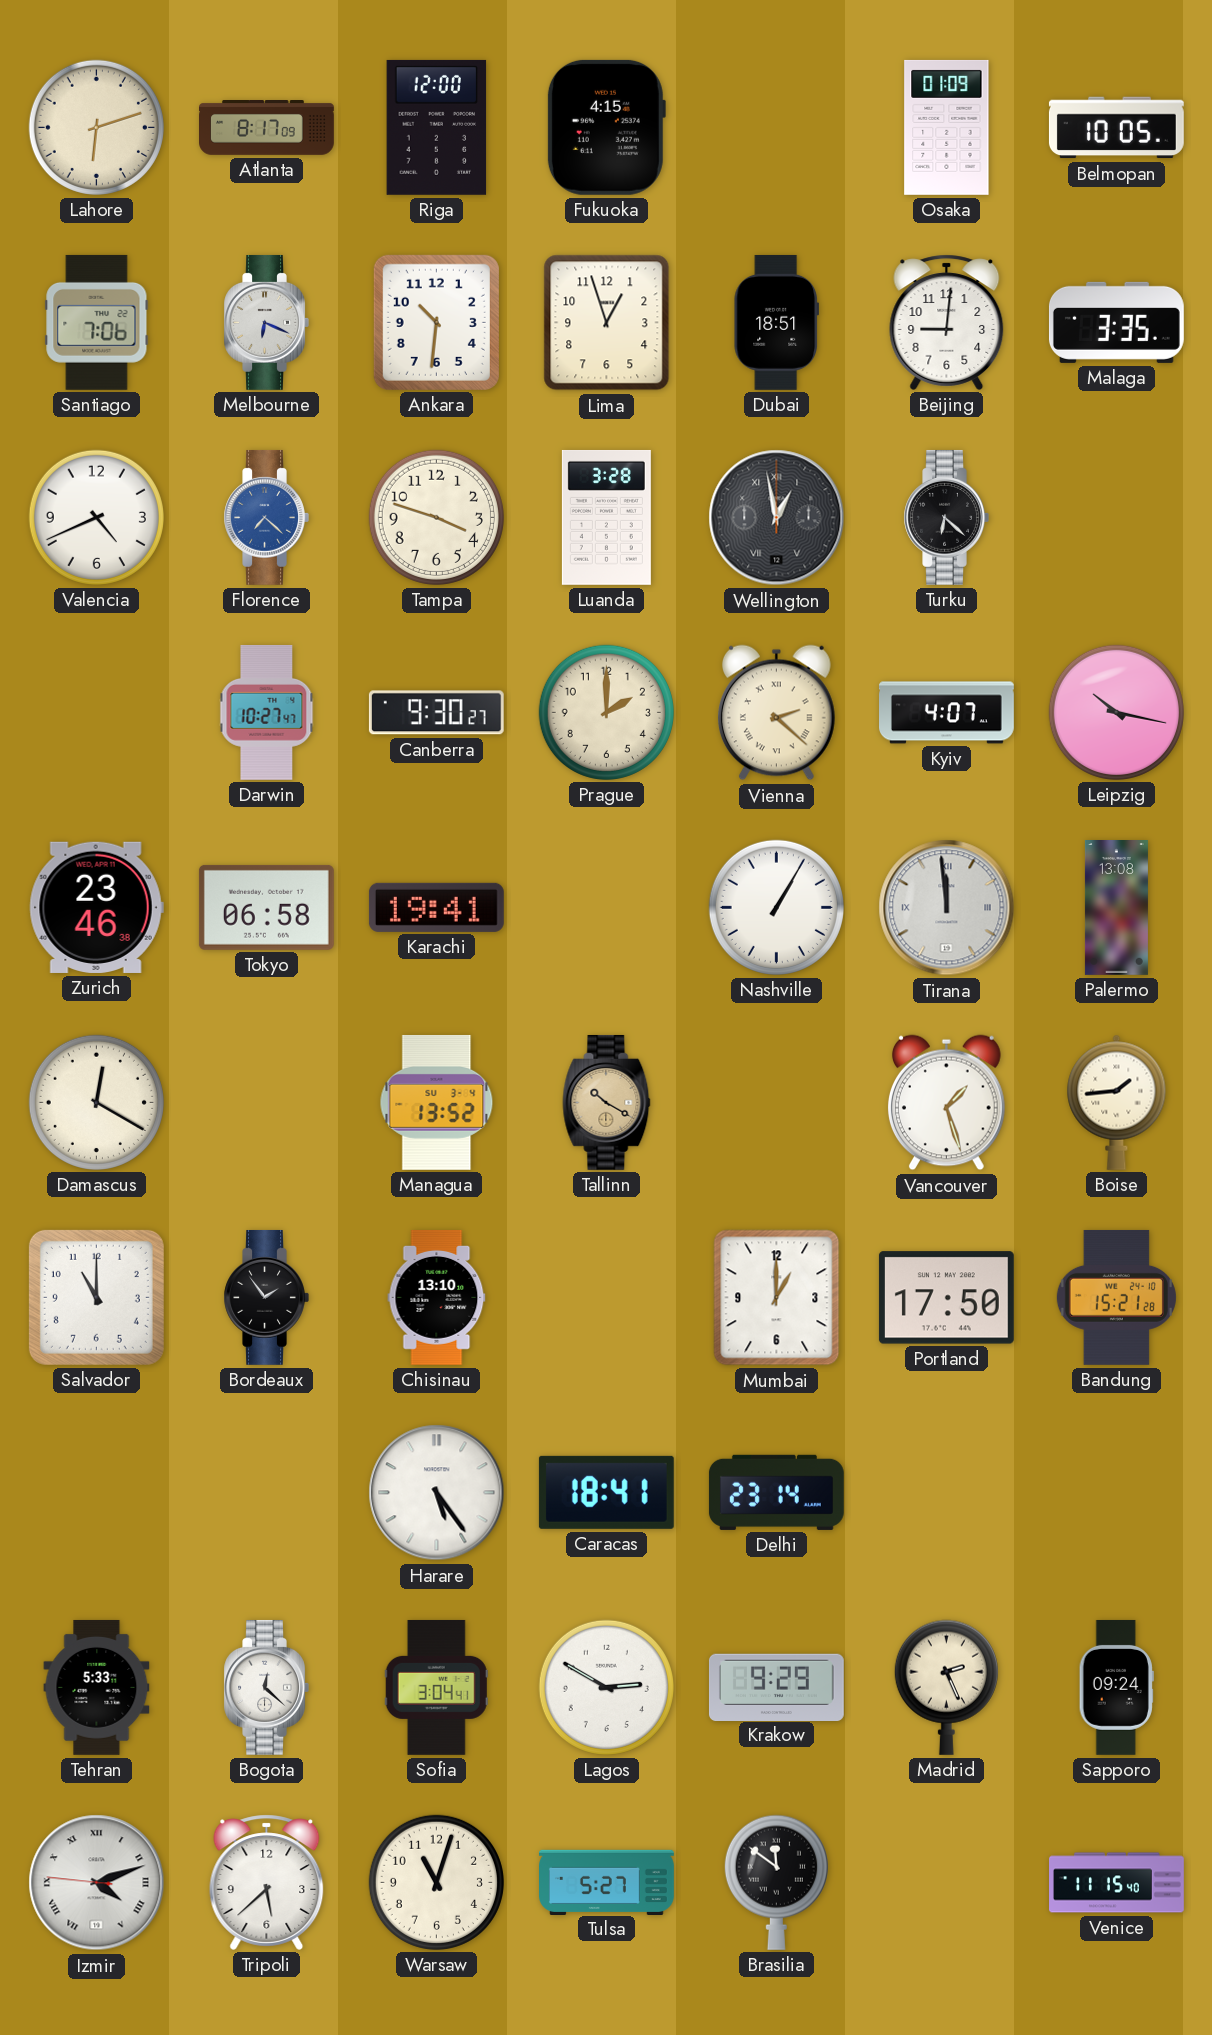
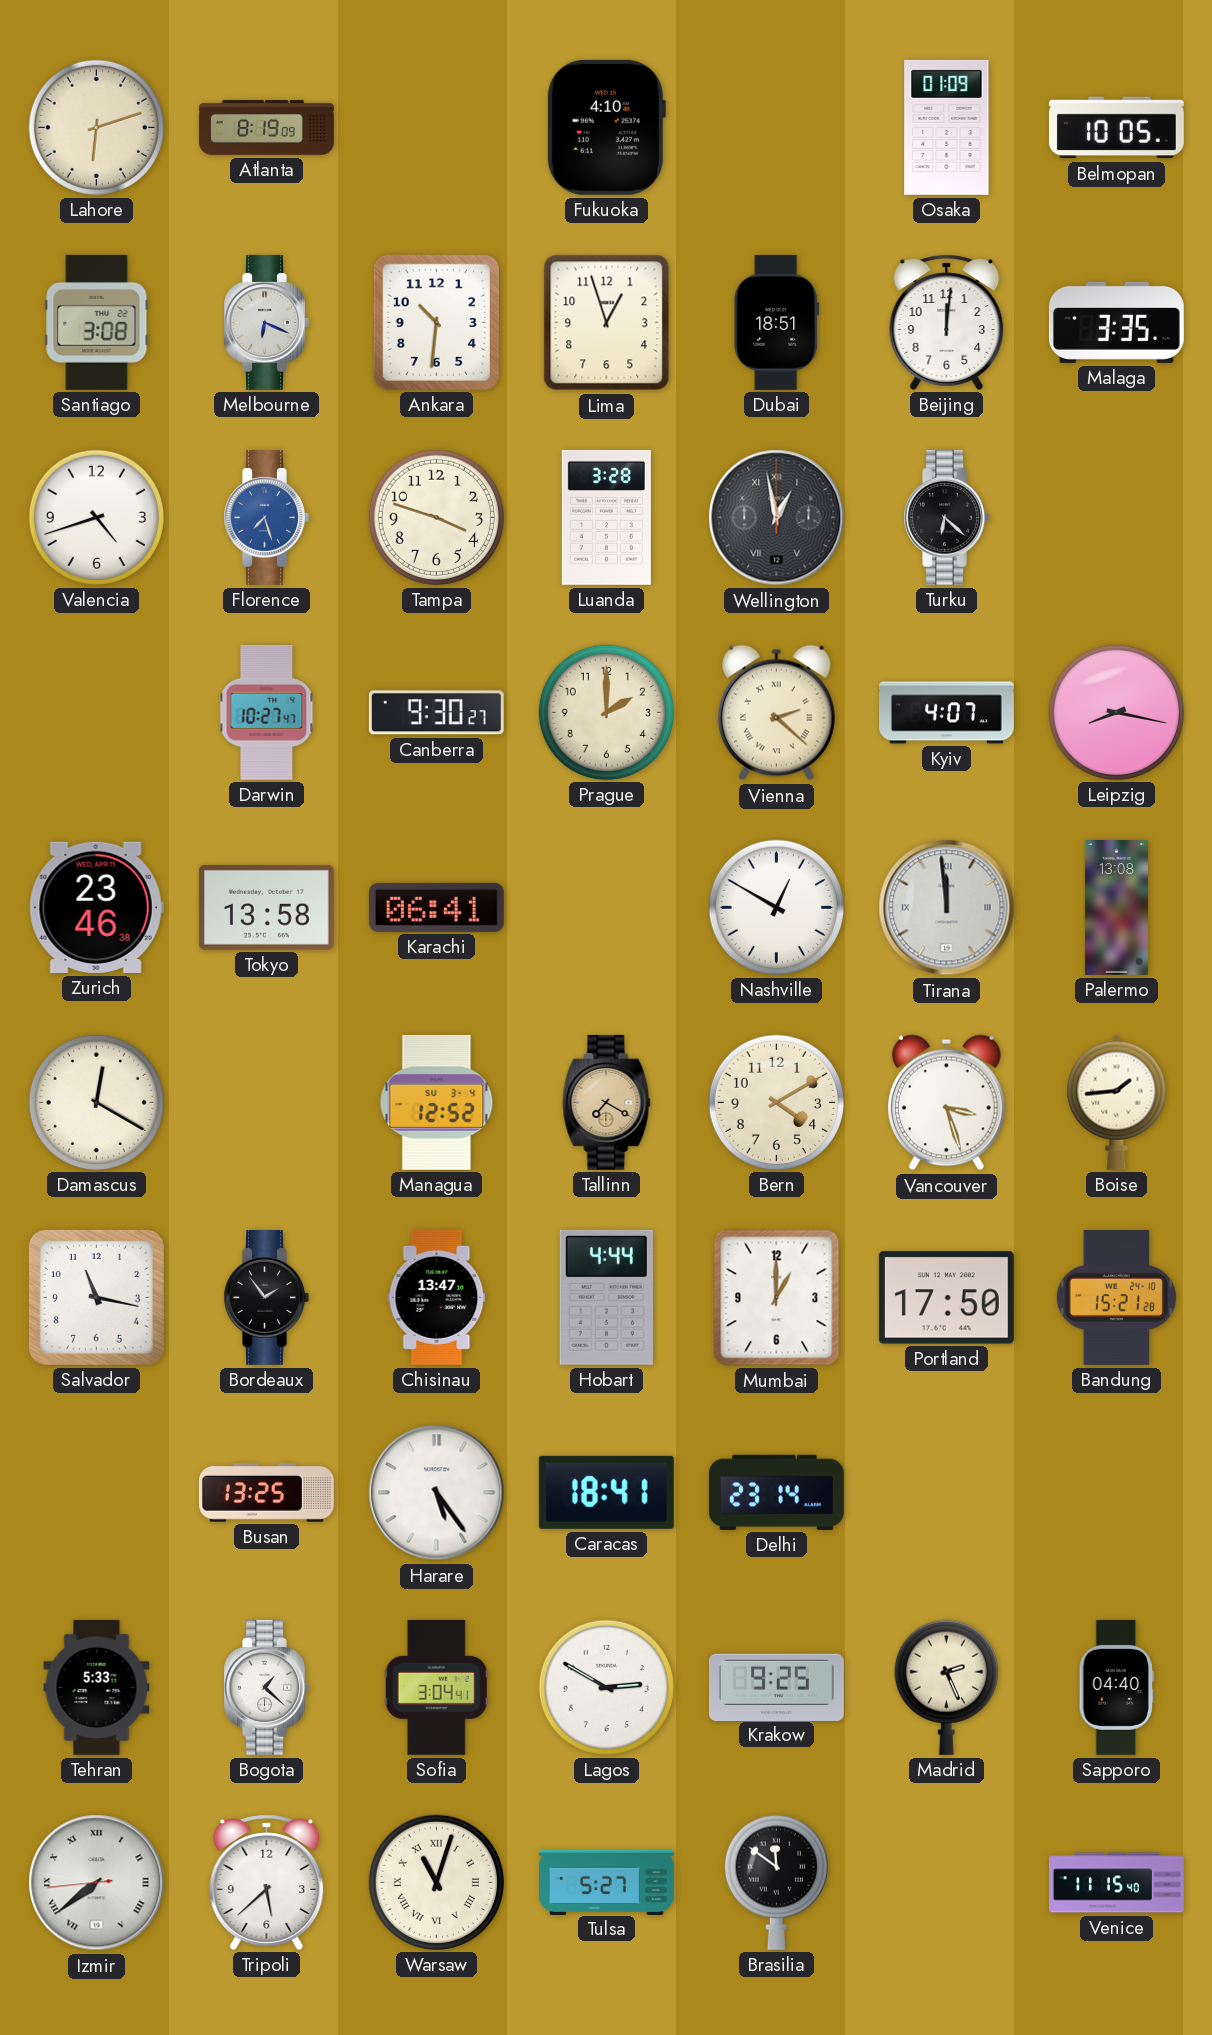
Atlanta: 8:17 -> 8:19 (267, 128)
Riga: 12:00 -> none (437, 127)
Fukuoka: 4:15 -> 4:10 (606, 127)
Santiago: 7:06 -> 3:08 (97, 322)
Beijing: 9:01 -> 12:01 (947, 322)
Valencia: 4:41 -> 4:42 (96, 517)
Florence: 7:22 -> 7:27 (266, 517)
Leipzig: 10:17 -> 8:17 (1116, 712)
Tokyo: 06:58 -> 13:58 (266, 907)
Karachi: 19:41 -> 06:41 (436, 907)
Nashville: 1:05 -> 12:50 (776, 907)
Managua: 13:52 -> 12:52 (437, 1102)
Tallinn: 10:20 -> 7:20 (607, 1102)
Bern: none -> 4:10 (776, 1102)
Vancouver: 1:27 -> 3:27 (947, 1103)
Salvador: 11:00 -> 11:17 (96, 1297)
Chisinau: 13:10 -> 13:47 (437, 1297)
Hobart: none -> 4:44 (606, 1297)
Busan: none -> 13:25 (266, 1493)
Bogota: 12:22 -> 1:22 (266, 1687)
Krakow: 9:29 -> 9:25 (776, 1687)
Sapporo: 09:24 -> 04:40 (1116, 1687)
Izmir: 4:11 -> 7:38 (97, 1883)
Warsaw numerals: Arabic -> Roman (436, 1882)
